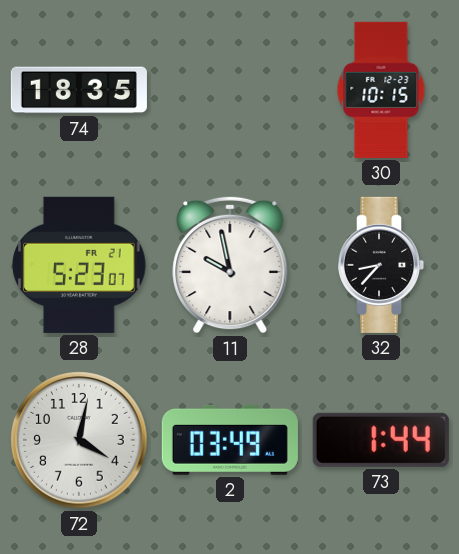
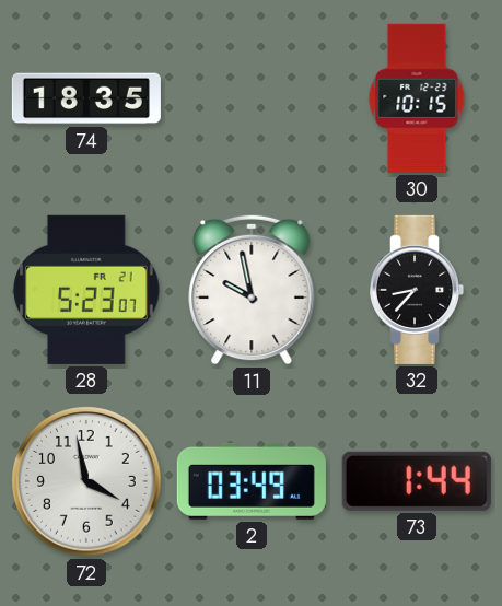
72: 4:02 -> 3:58 (86, 481)
